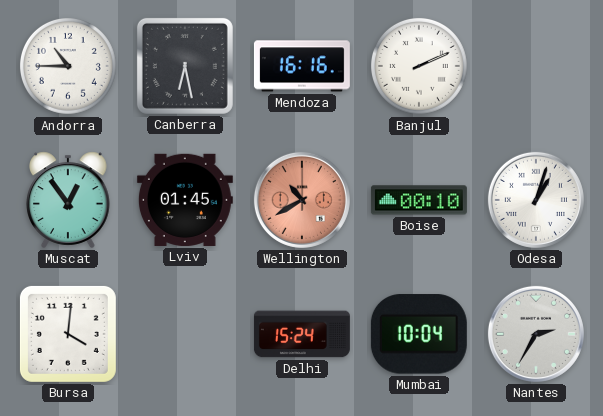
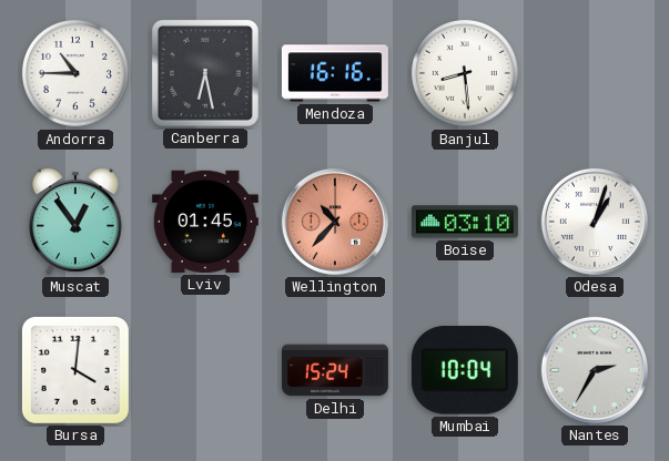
Banjul: 2:11 -> 8:29 (465, 73)
Wellington: 10:40 -> 10:37 (335, 222)
Boise: 00:10 -> 03:10 (465, 222)
